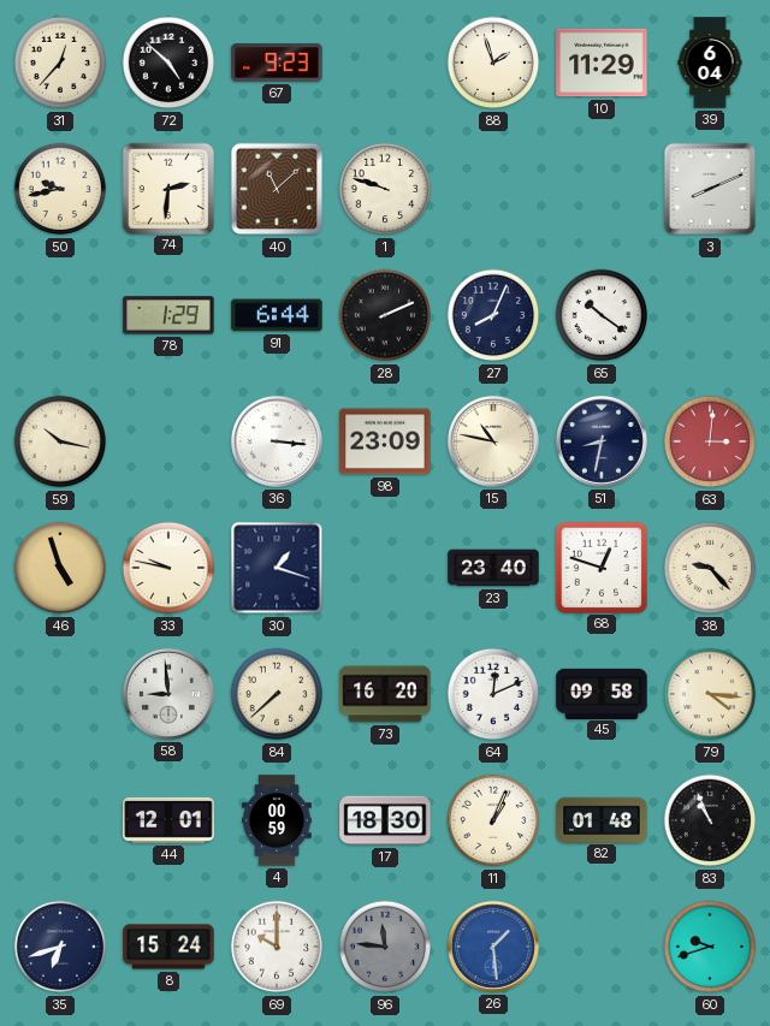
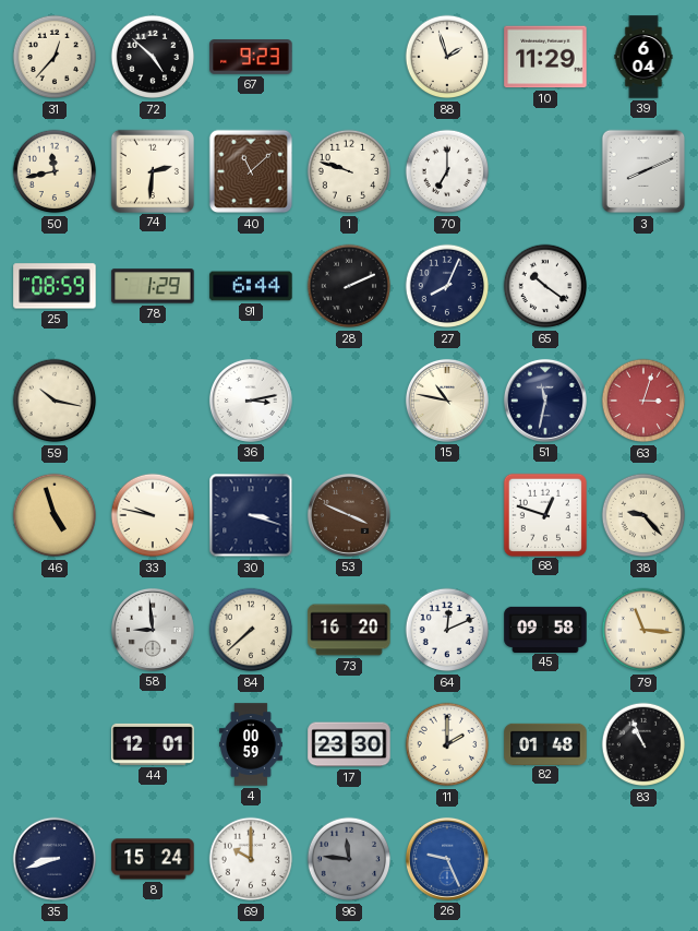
50: 9:43 -> 11:43 (55, 171)
70: none -> 7:00 (447, 171)
25: none -> 08:59 (55, 286)
36: 3:16 -> 3:13 (251, 401)
98: 23:09 -> none (385, 441)
51: 8:32 -> 11:32 (545, 401)
63: 3:01 -> 3:03 (643, 401)
30: 1:18 -> 3:18 (251, 515)
53: none -> 3:49 (349, 515)
23: 23:40 -> none (493, 568)
79: 4:16 -> 11:16 (643, 630)
17: 18:30 -> 23:30 (349, 744)
11: 1:04 -> 2:00 (447, 744)
35: 6:42 -> 8:42 (55, 859)
26: 1:29 -> 9:26 (447, 859)
60: 9:42 -> none (710, 947)
